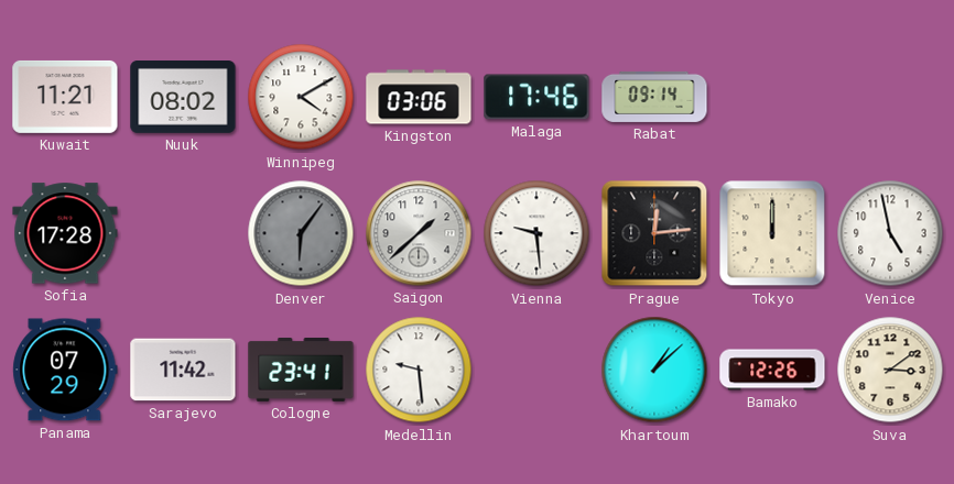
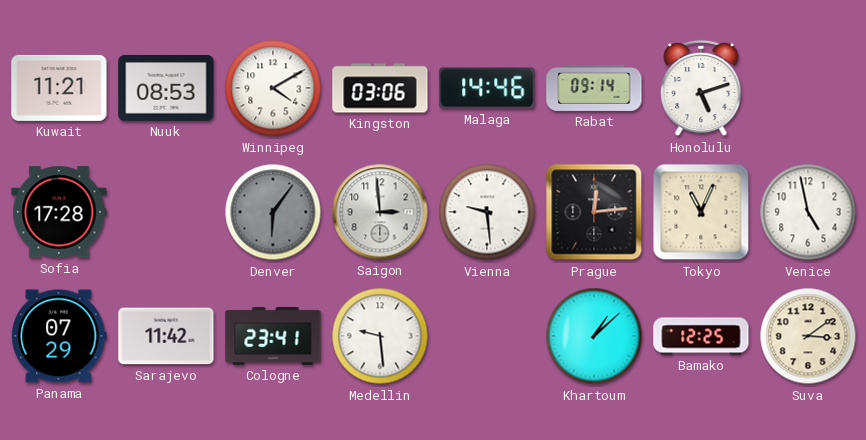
Nuuk: 08:02 -> 08:53 (166, 89)
Malaga: 17:46 -> 14:46 (487, 88)
Honolulu: none -> 5:12 (701, 88)
Saigon: 1:38 -> 2:59 (380, 212)
Tokyo: 12:00 -> 11:04 (701, 212)
Bamako: 12:26 -> 12:25 (701, 336)
